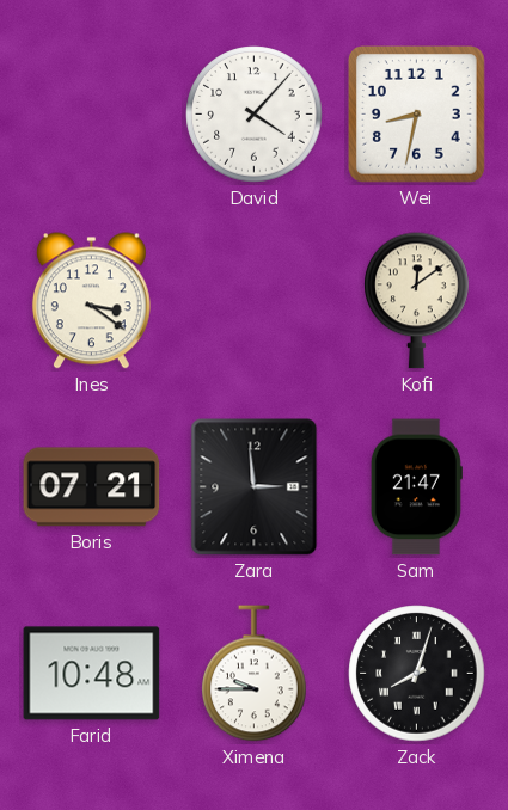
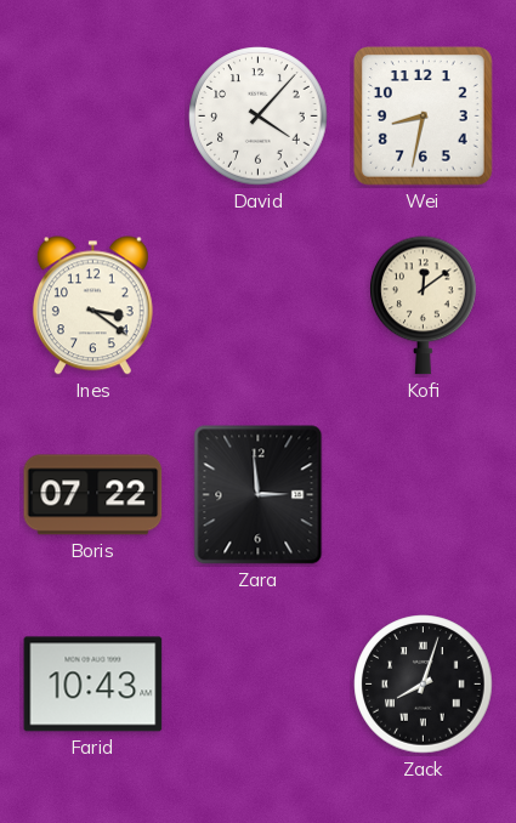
Boris: 07:21 -> 07:22 (93, 495)
Sam: 21:47 -> none (416, 487)
Farid: 10:48 -> 10:43 (93, 685)
Ximena: 9:45 -> none (255, 674)
